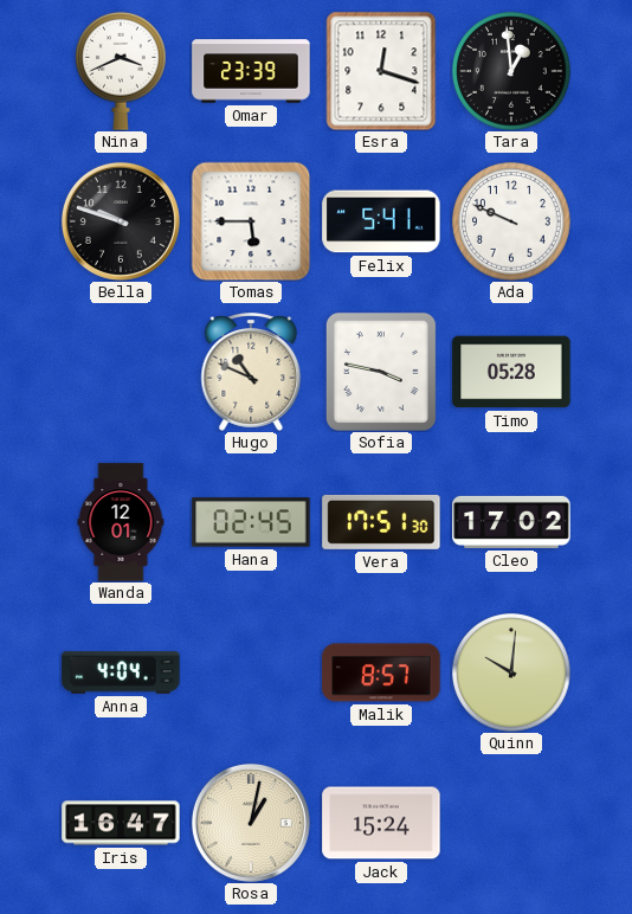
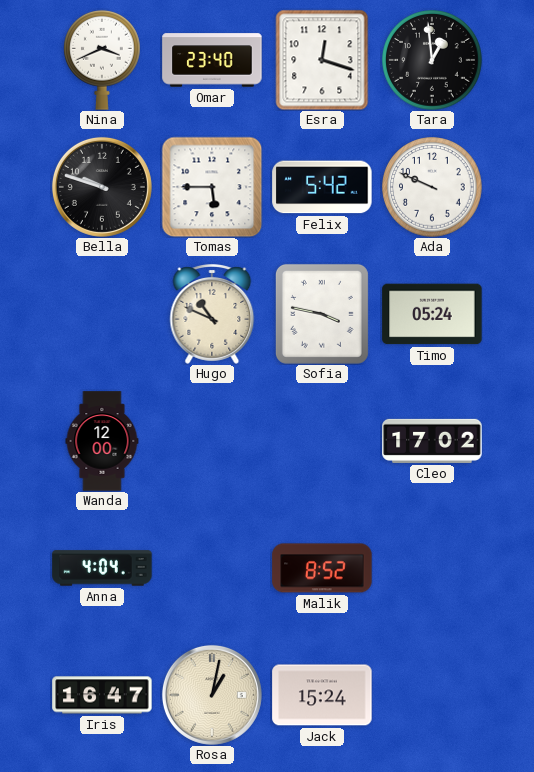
Omar: 23:39 -> 23:40 (212, 60)
Felix: 5:41 -> 5:42 (322, 187)
Timo: 05:28 -> 05:24 (432, 314)
Wanda: 12:01 -> 12:00 (102, 441)
Hana: 02:45 -> none (251, 522)
Vera: 17:51 -> none (381, 522)
Malik: 8:57 -> 8:52 (322, 568)
Quinn: 10:01 -> none (511, 672)
